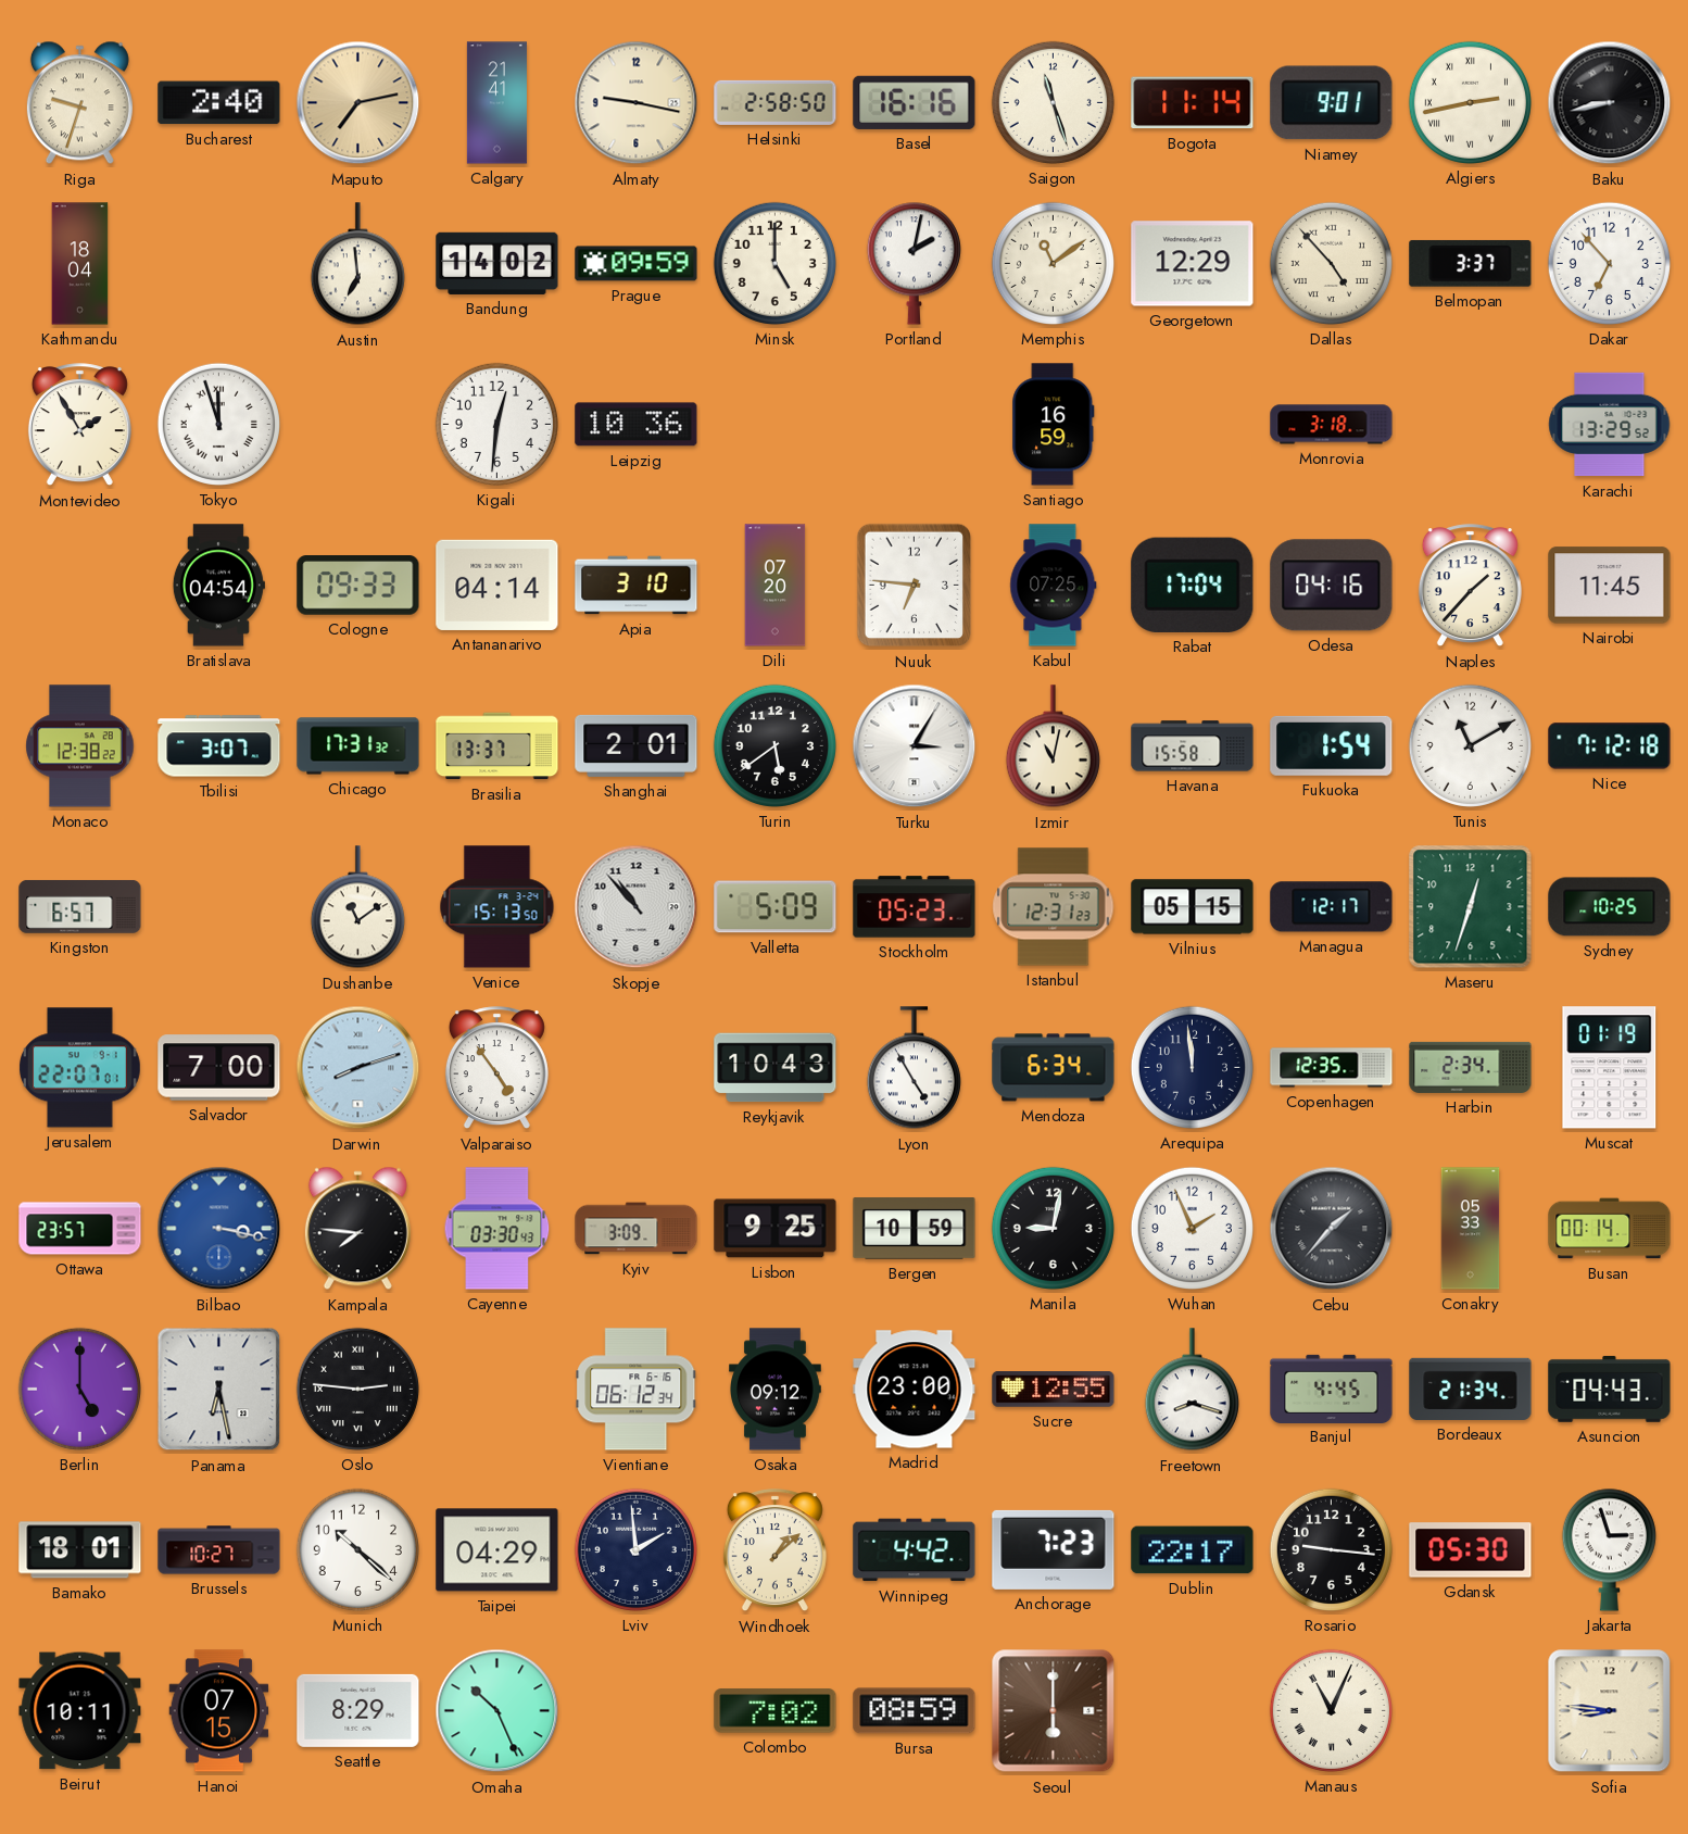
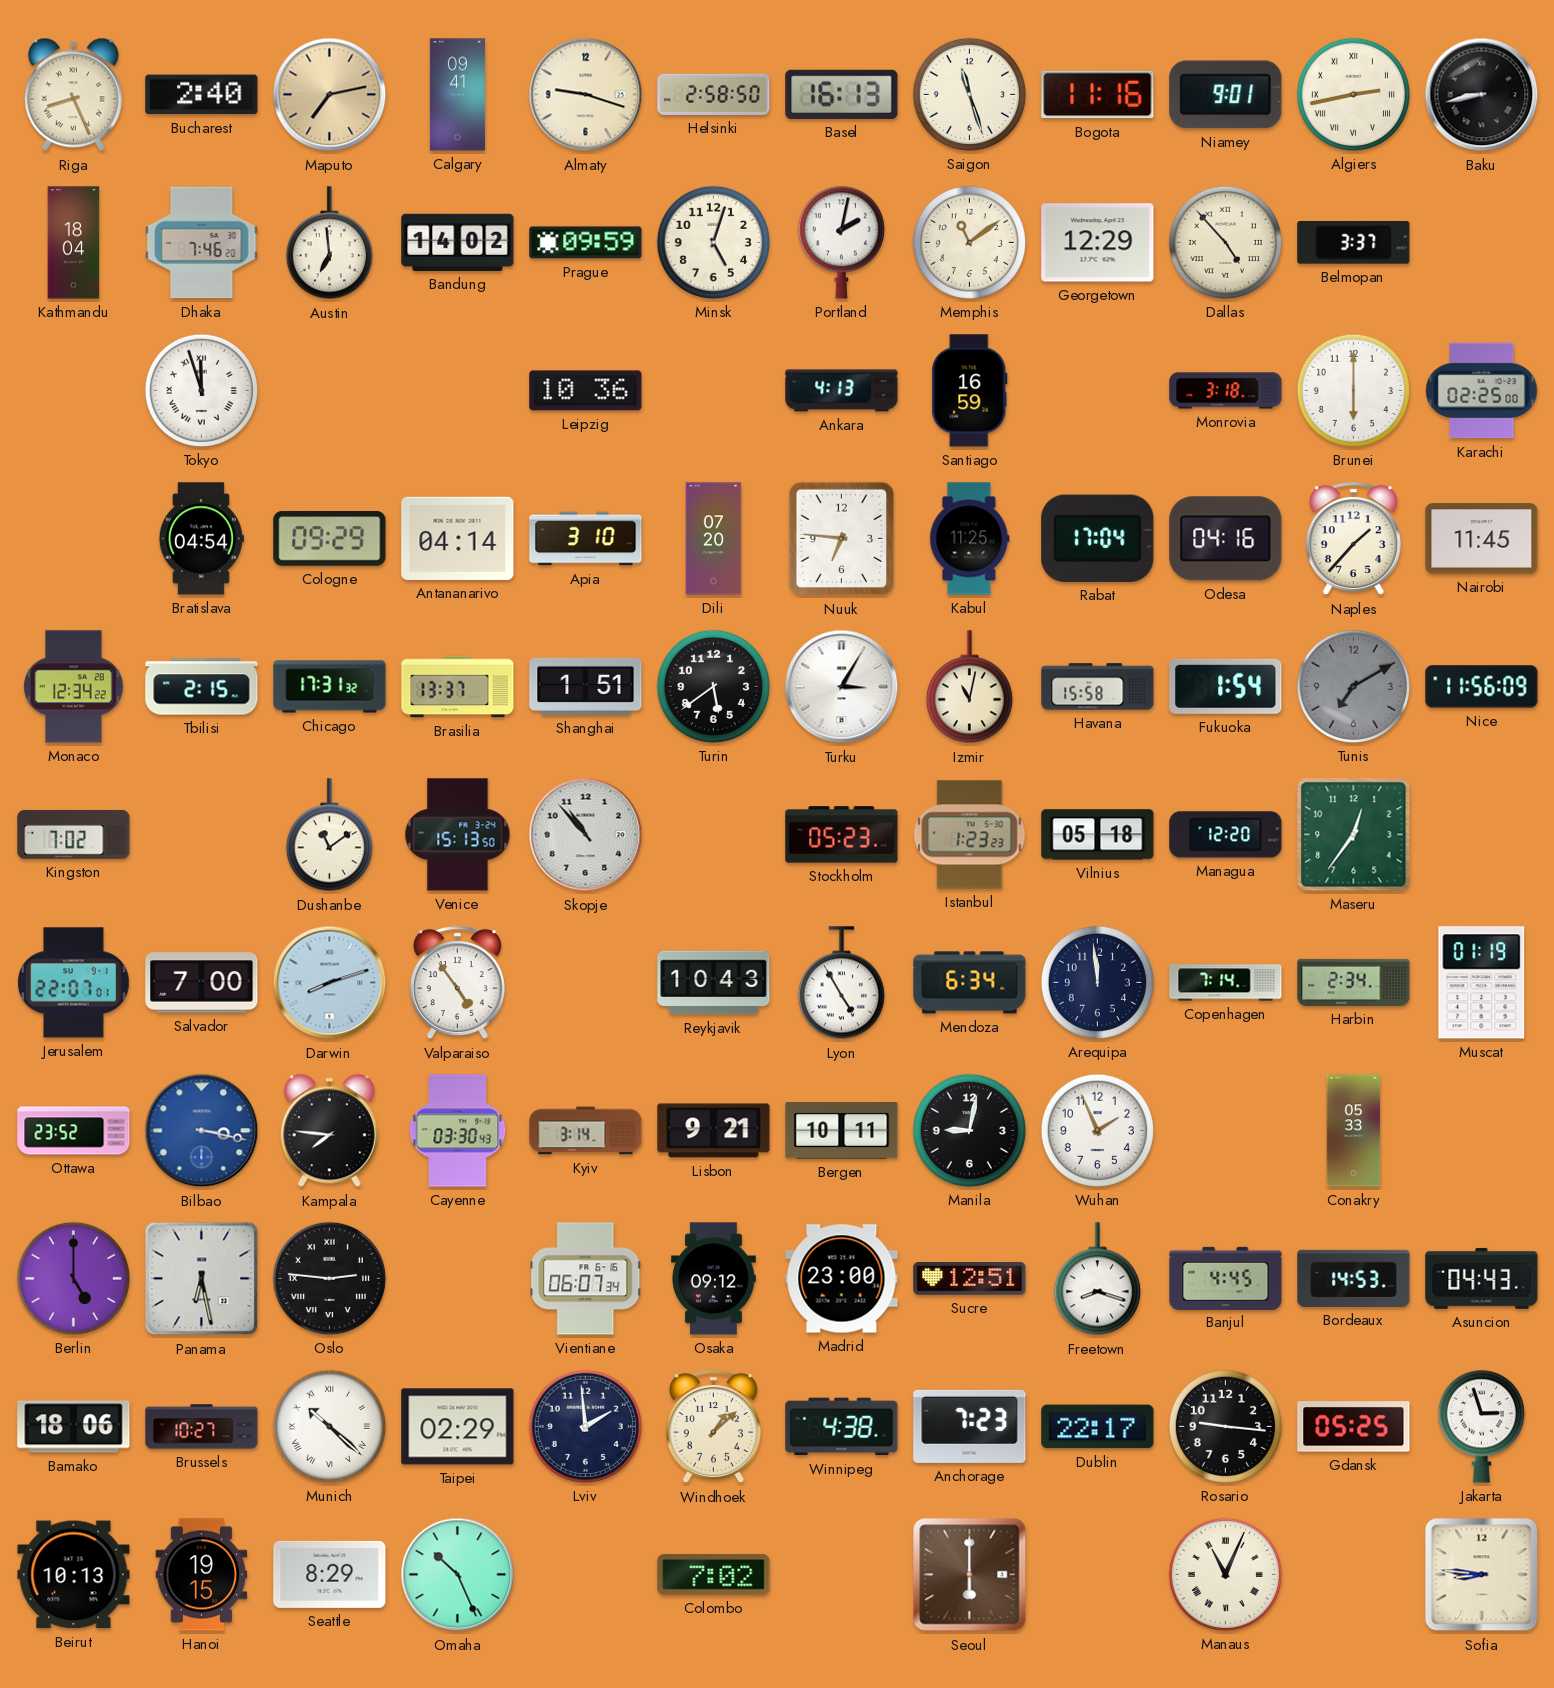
Riga: 9:33 -> 8:26 (73, 95)
Calgary: 21:41 -> 09:41 (457, 95)
Almaty: 9:17 -> 9:18 (586, 95)
Basel: 16:16 -> 16:13 (842, 94)
Bogota: 11:14 -> 11:16 (1098, 95)
Dhaka: none -> 7:46 (202, 243)
Minsk: 5:00 -> 5:03 (713, 242)
Dakar: 6:53 -> none (1609, 263)
Montevideo: 1:55 -> none (79, 425)
Kigali: 12:31 -> none (496, 424)
Ankara: none -> 4:13 (842, 391)
Brunei: none -> 6:00 (1353, 390)
Karachi: 13:29 -> 02:25 (1482, 391)
Cologne: 09:33 -> 09:29 (330, 539)
Kabul: 07:25 -> 11:25 (970, 539)
Monaco: 12:38 -> 12:34 (74, 687)
Tbilisi: 3:07 -> 2:15 (202, 687)
Shanghai: 2:01 -> 1:51 (586, 686)
Tunis: 11:10 -> 7:10 (1353, 686)
Tunis dial: white -> grey (1353, 686)
Nice: 7:12 -> 11:56 (1482, 687)
Kingston: 6:57 -> 7:02 (74, 834)
Valletta: 5:09 -> none (776, 907)
Istanbul: 12:31 -> 1:23 (970, 835)
Vilnius: 05:15 -> 05:18 (1098, 835)
Managua: 12:17 -> 12:20 (1226, 835)
Maseru: 12:33 -> 12:36 (1354, 835)
Sydney: 10:25 -> none (1610, 907)
Copenhagen: 12:35 -> 7:14 (1226, 983)
Ottawa: 23:57 -> 23:52 (74, 1131)
Kyiv: 3:09 -> 3:14 (586, 1131)
Lisbon: 9:25 -> 9:21 (714, 1131)
Bergen: 10:59 -> 10:11 (842, 1131)
Cebu: 1:37 -> none (1332, 1229)
Busan: 00:14 -> none (1610, 1229)
Vientiane: 06:12 -> 06:07 (586, 1279)
Sucre: 12:55 -> 12:51 (970, 1279)
Bordeaux: 21:34 -> 14:53 (1354, 1278)
Bamako: 18:01 -> 18:06 (74, 1427)
Munich numerals: Arabic -> Roman (329, 1426)
Taipei: 04:29 -> 02:29 (458, 1427)
Winnipeg: 4:42 -> 4:38 (842, 1427)
Gdansk: 05:30 -> 05:25 (1354, 1427)
Beirut: 10:11 -> 10:13 (74, 1575)
Hanoi: 07:15 -> 19:15 (202, 1575)
Bursa: 08:59 -> none (915, 1711)
